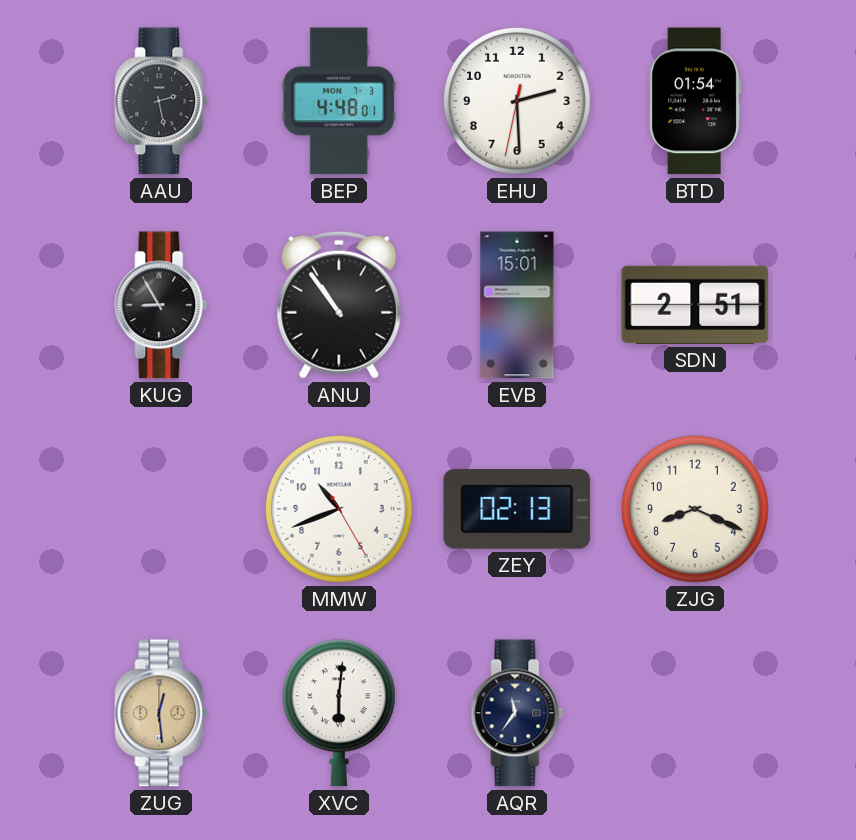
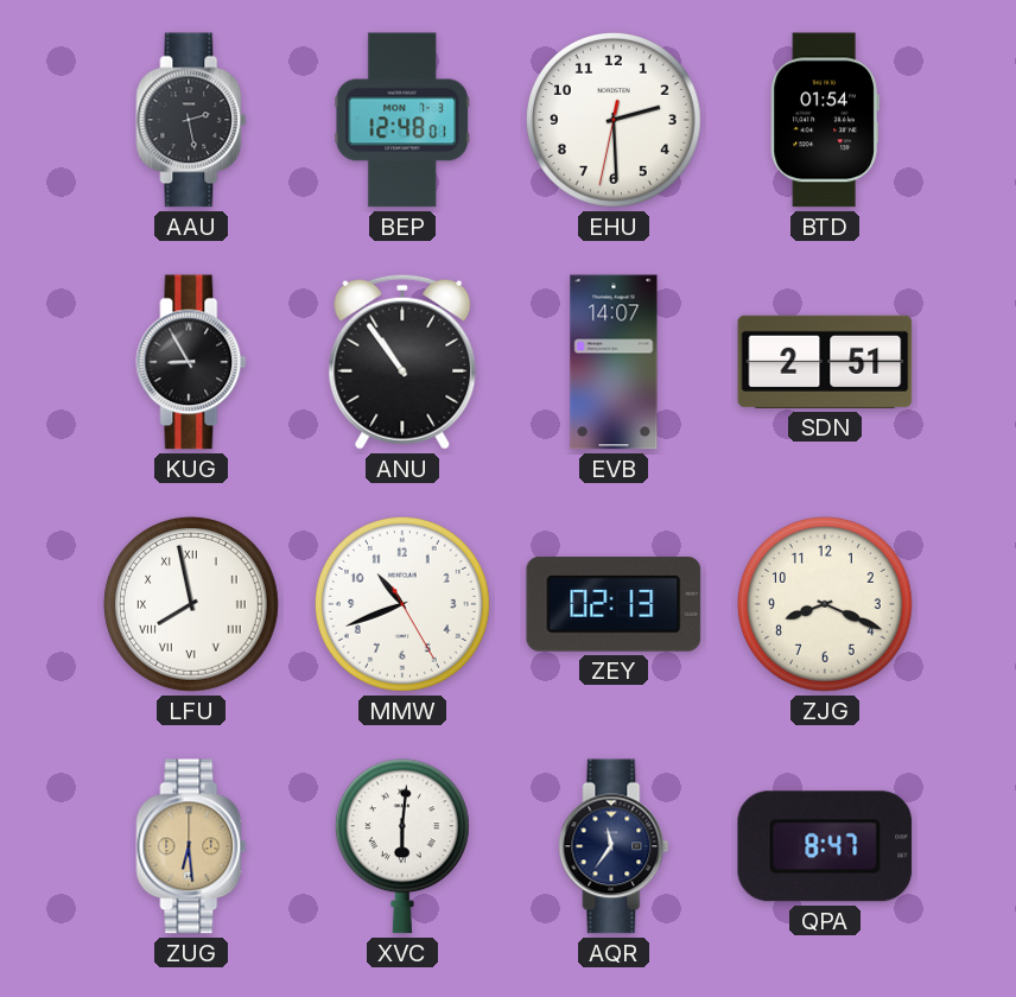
BEP: 4:48 -> 12:48 (402, 120)
EVB: 15:01 -> 14:07 (614, 362)
LFU: none -> 7:58 (191, 604)
ZUG: 12:29 -> 6:29 (191, 846)
QPA: none -> 8:47 (825, 846)
